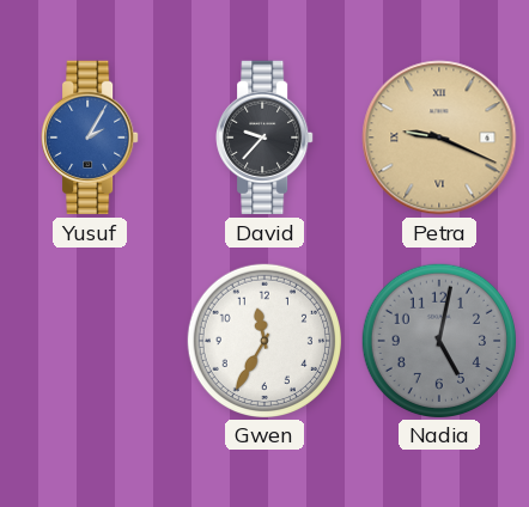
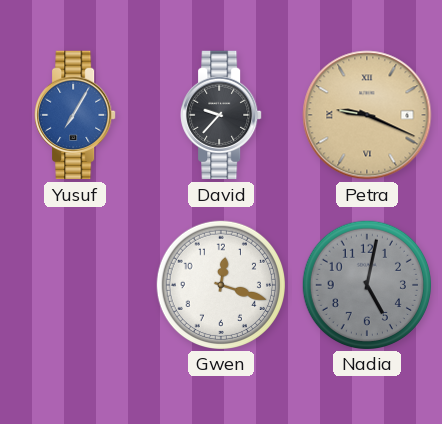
Yusuf: 2:05 -> 7:05 (75, 115)
Gwen: 11:35 -> 12:18 (220, 284)
